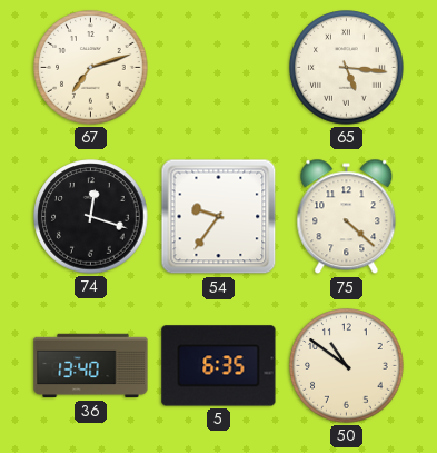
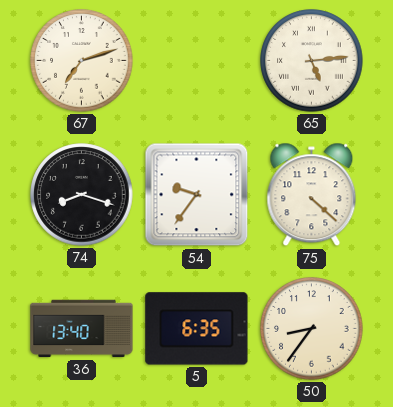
65: 5:16 -> 5:14 (312, 61)
74: 12:18 -> 8:18 (82, 195)
50: 10:51 -> 8:36 (312, 329)
